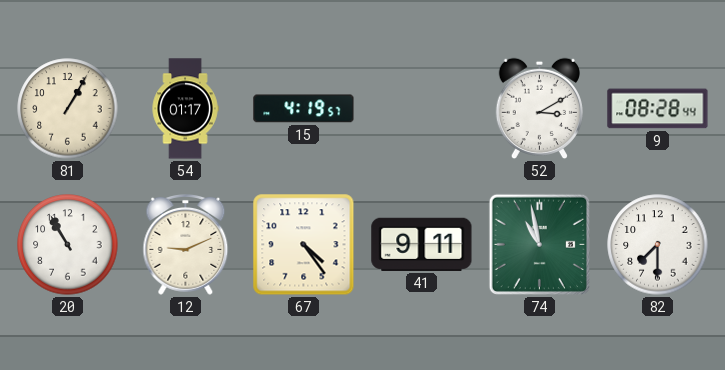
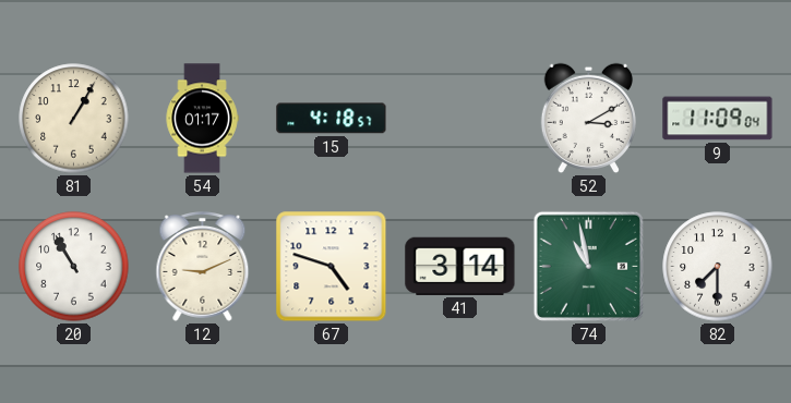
15: 4:19 -> 4:18 (332, 119)
9: 08:28 -> 11:09 (718, 119)
67: 4:24 -> 4:48 (332, 267)
41: 9:11 -> 3:14 (460, 266)
